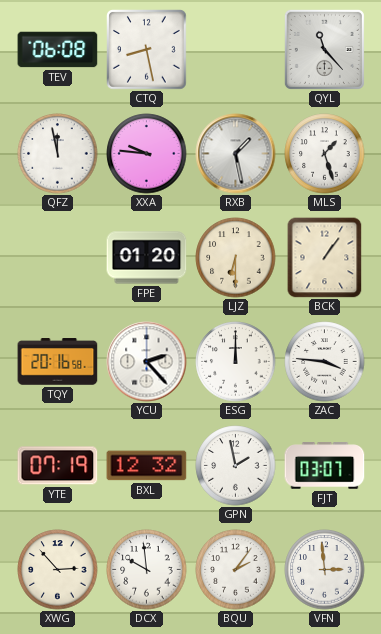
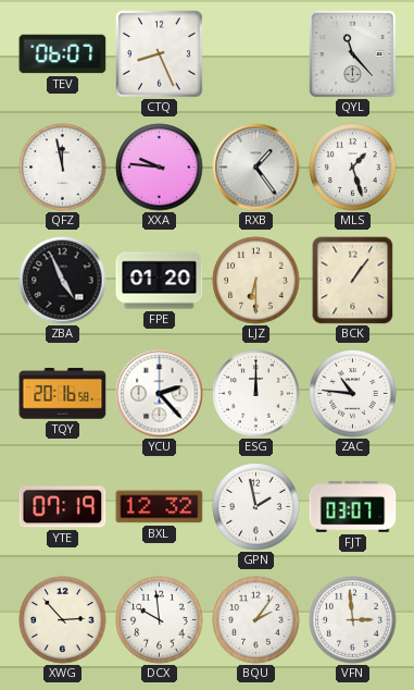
TEV: 06:08 -> 06:07 (63, 54)
CTQ: 8:28 -> 8:26 (160, 54)
RXB: 1:28 -> 1:24 (256, 168)
ZBA: none -> 4:56 (63, 281)
ZAC: 3:46 -> 10:46 (353, 394)
